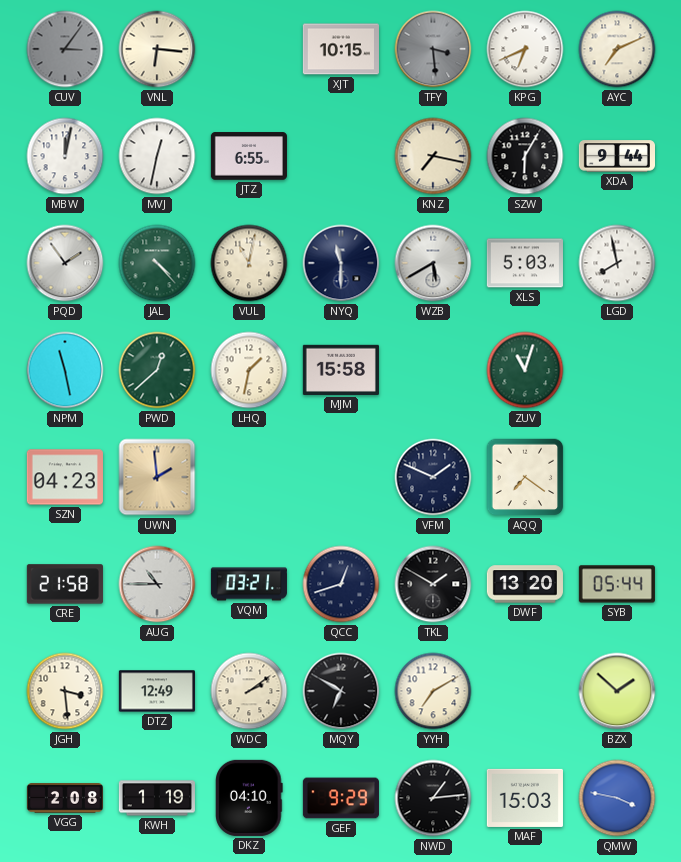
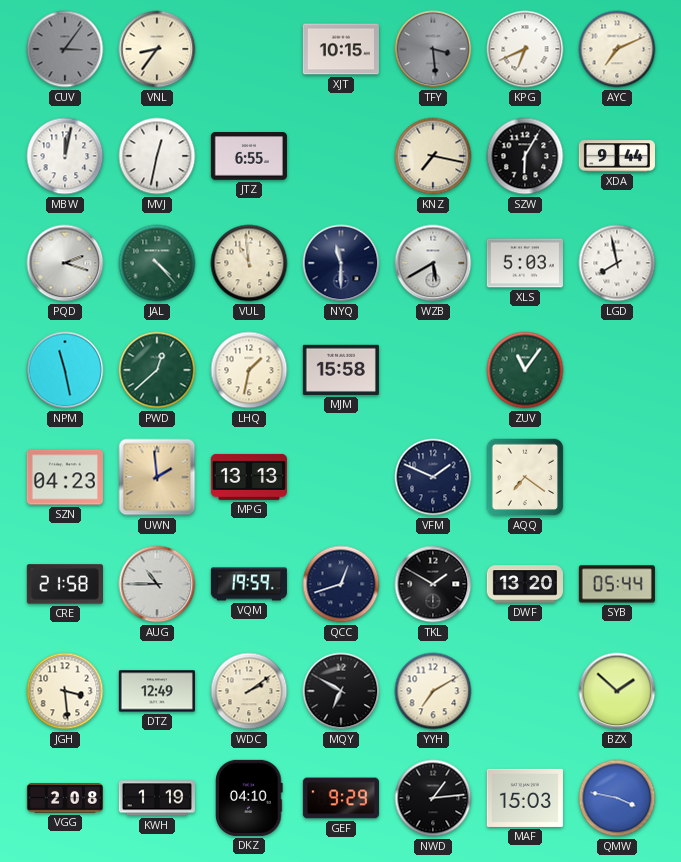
VNL: 6:16 -> 8:36 (157, 49)
PQD: 1:54 -> 2:18 (65, 263)
VUL: 11:02 -> 10:59 (249, 263)
ZUV: 11:03 -> 11:06 (525, 370)
MPG: none -> 13:13 (249, 477)
VQM: 03:21 -> 19:59 (249, 584)
